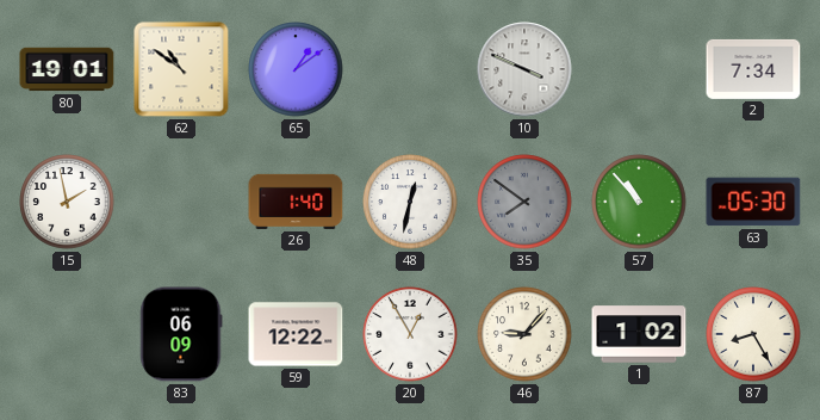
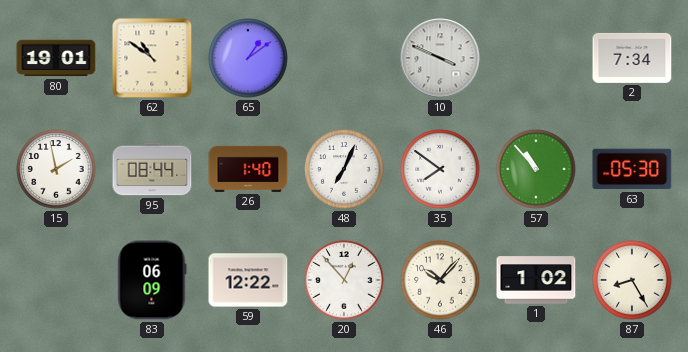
95: none -> 08:44 (152, 169)
48: 12:32 -> 7:04 (344, 169)
35 dial: grey -> white (440, 169)
20: 12:55 -> 12:53 (344, 280)
46: 9:07 -> 10:07 (440, 280)
